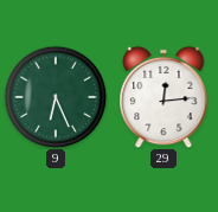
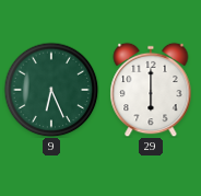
29: 12:14 -> 6:00 (151, 90)
